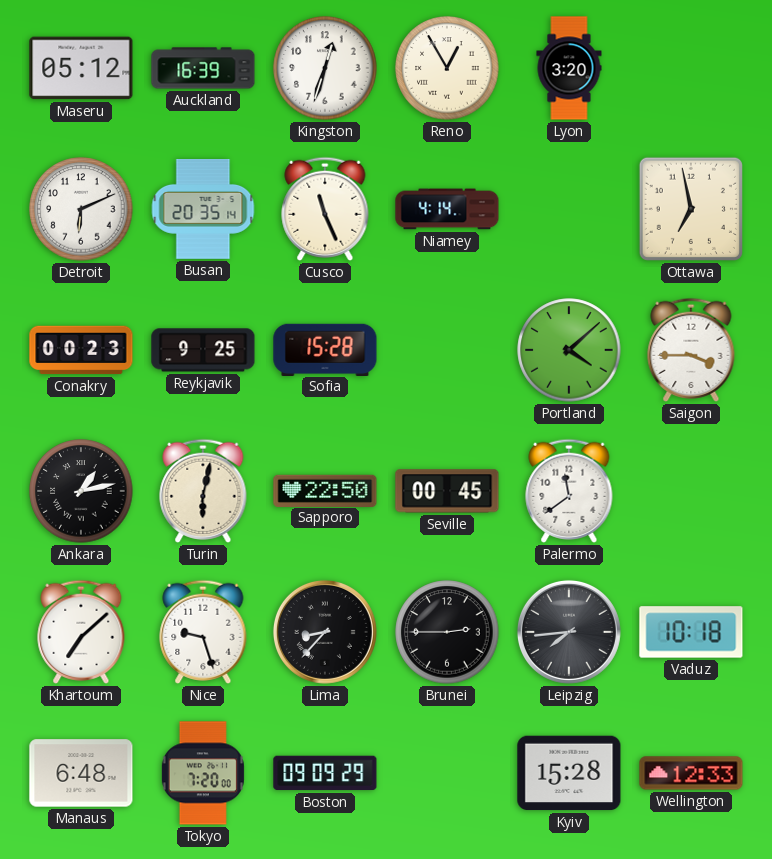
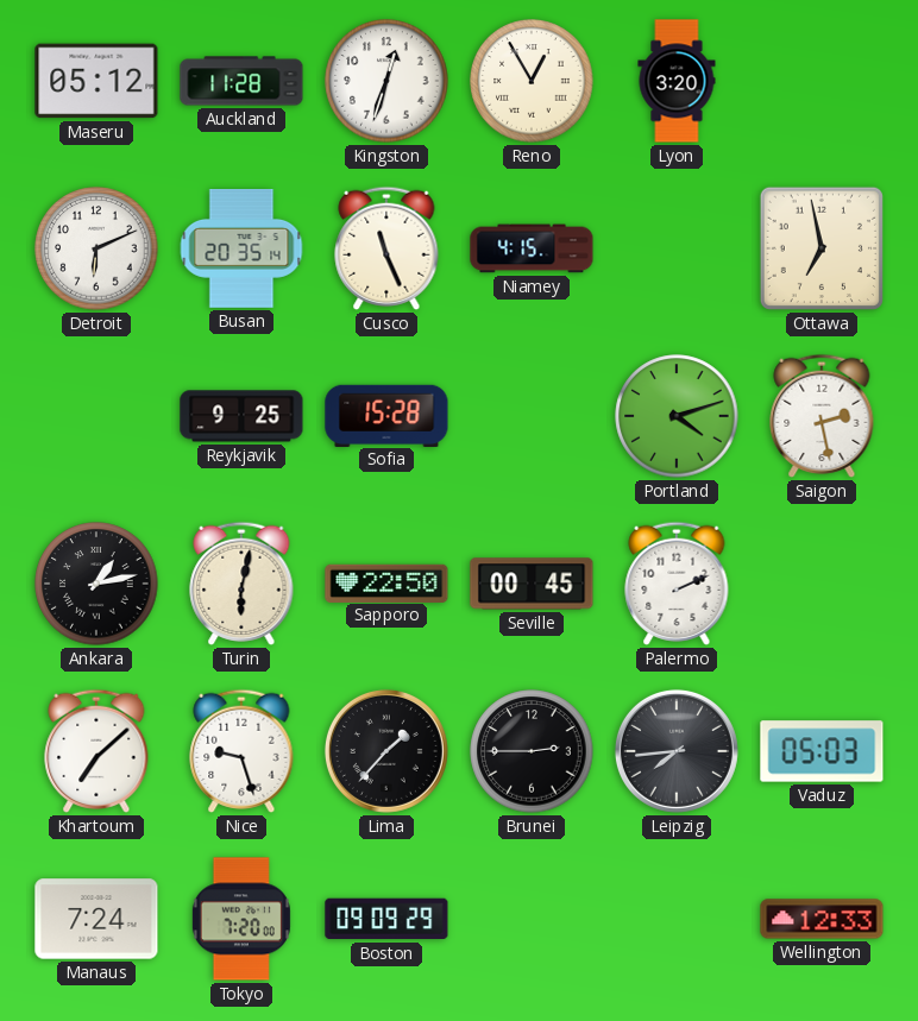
Auckland: 16:39 -> 11:28 (241, 81)
Niamey: 4:14 -> 4:15 (532, 248)
Conakry: 00:23 -> none (81, 350)
Portland: 4:08 -> 4:12 (677, 416)
Saigon: 3:45 -> 2:28 (822, 416)
Palermo: 11:39 -> 2:11 (677, 584)
Lima: 8:37 -> 1:37 (386, 751)
Vaduz: 10:18 -> 05:03 (822, 751)
Manaus: 6:48 -> 7:24 (96, 919)
Kyiv: 15:28 -> none (569, 773)
